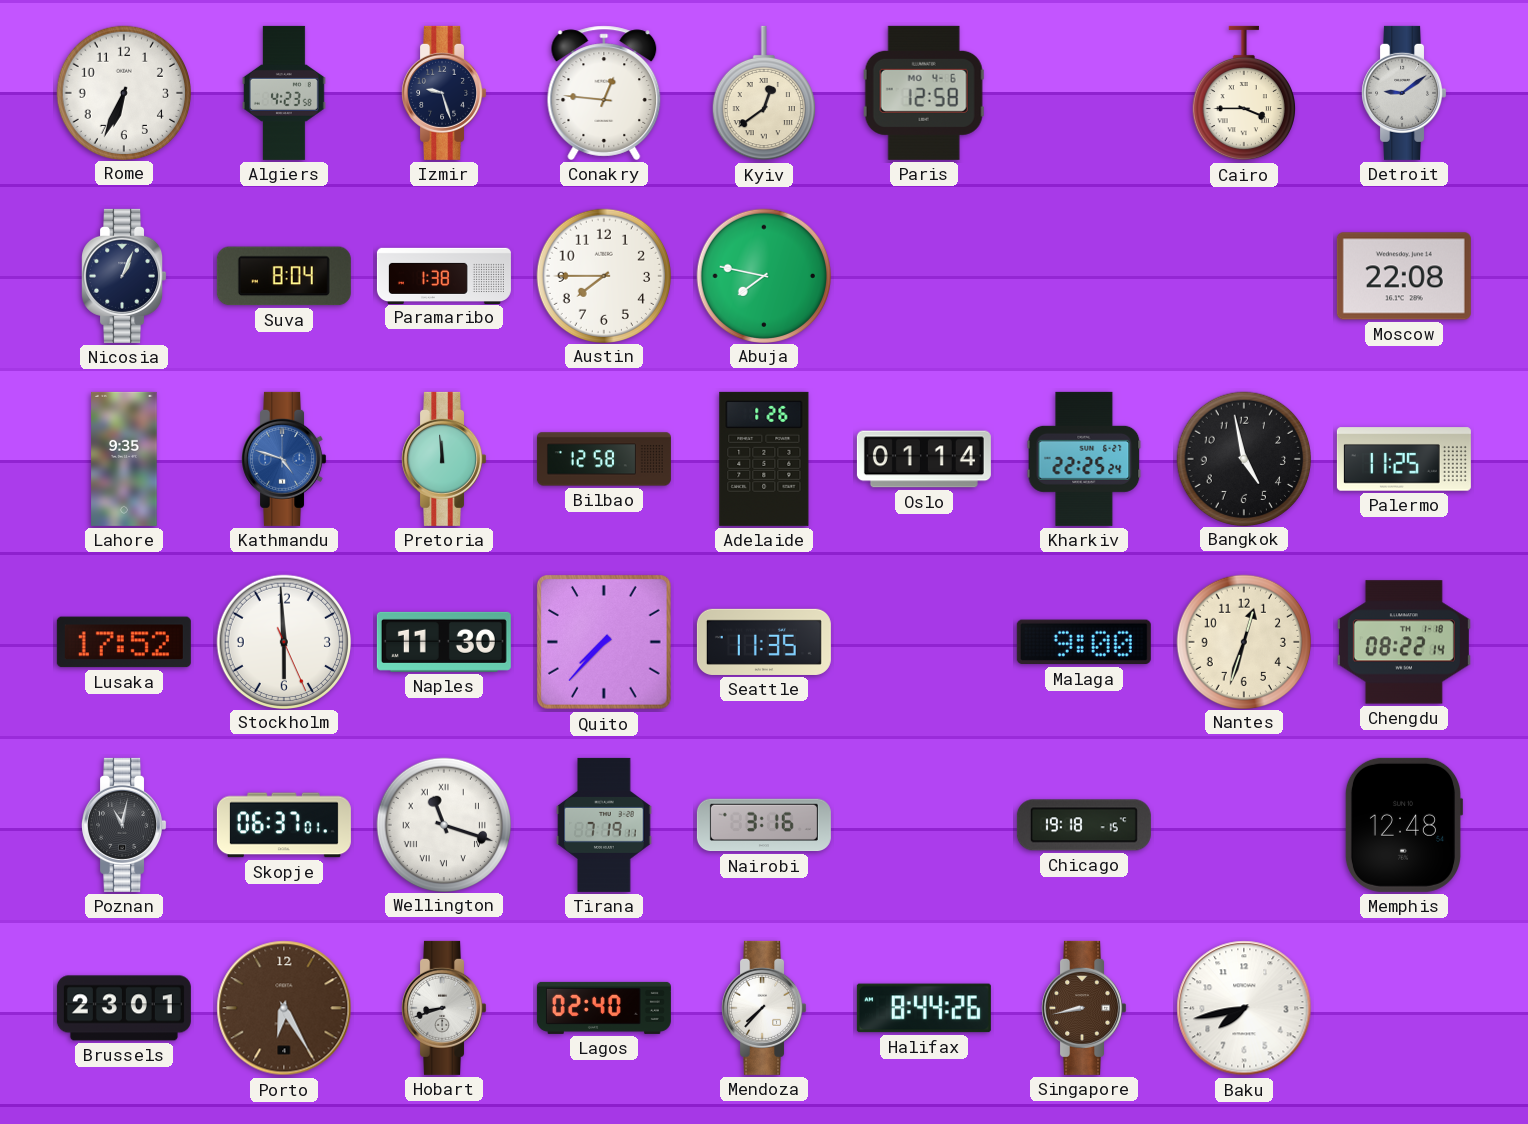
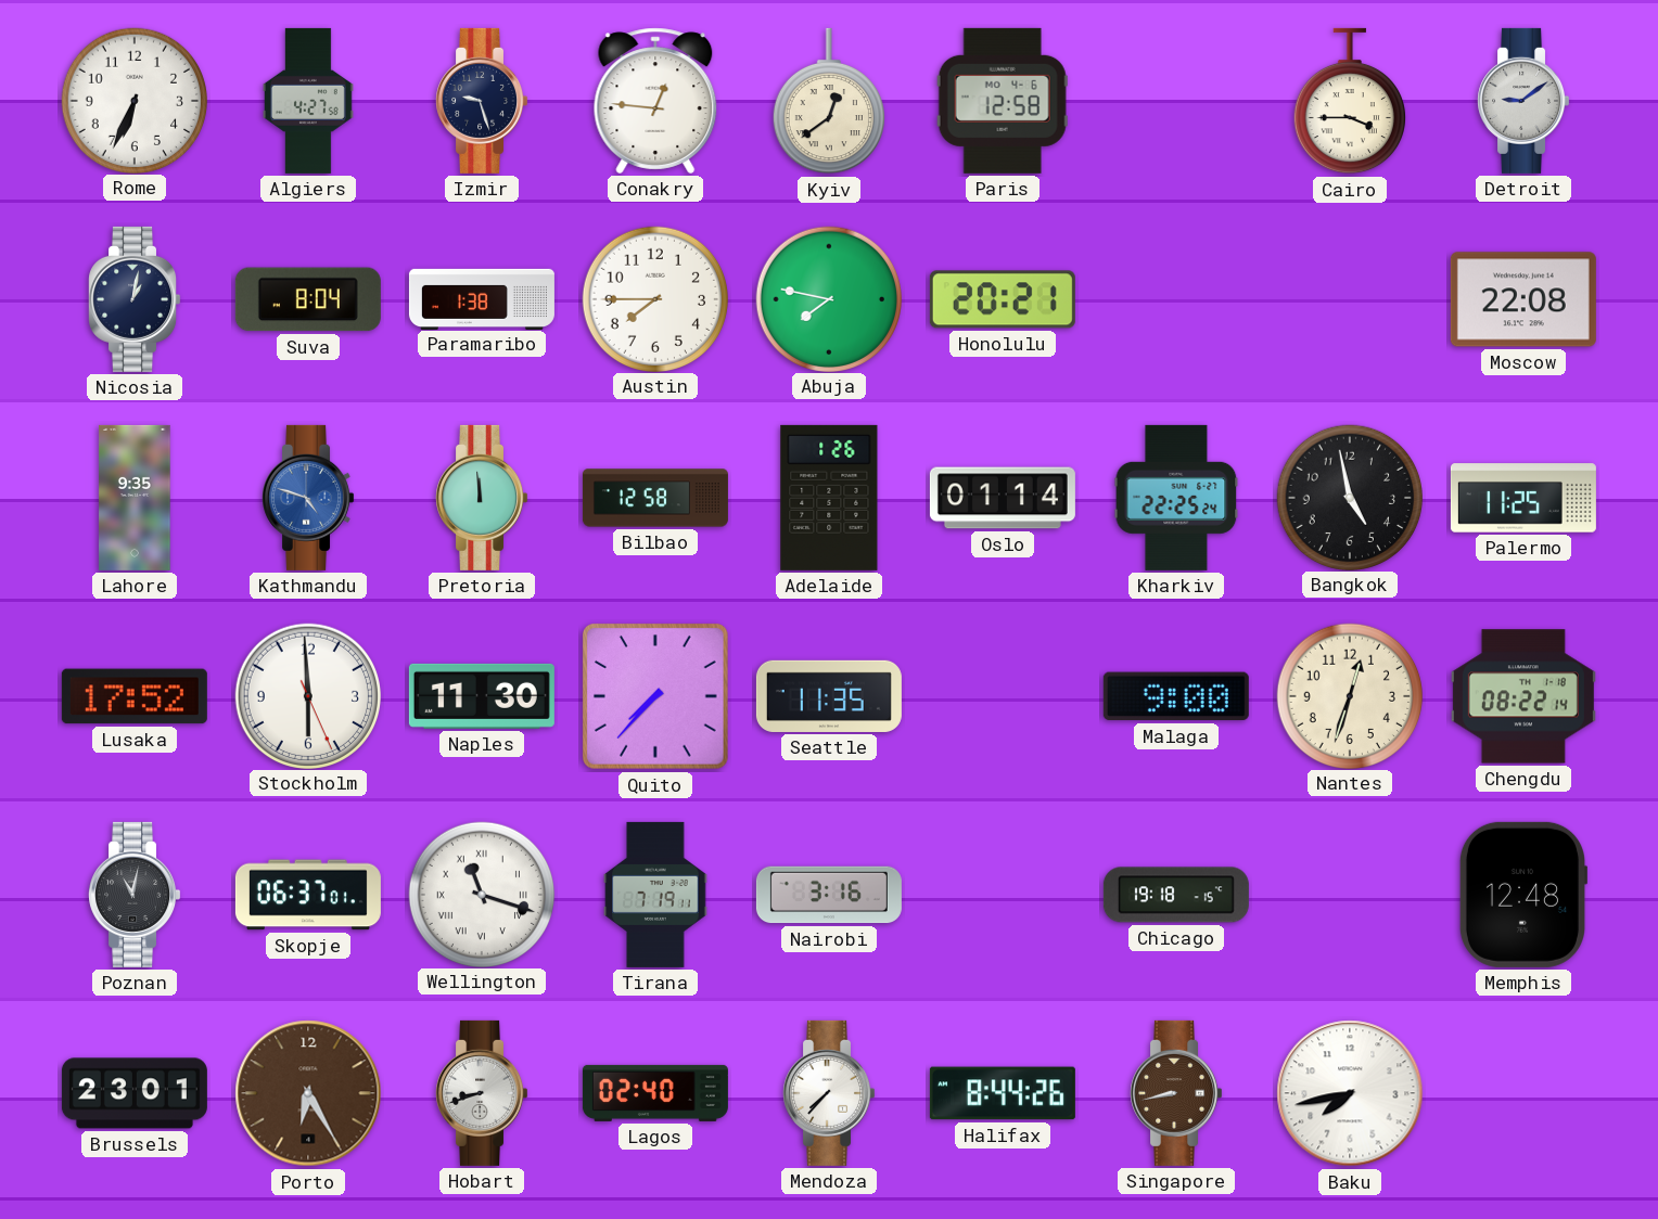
Algiers: 4:23 -> 4:27 (308, 101)
Nicosia: 1:04 -> 1:02 (135, 299)
Honolulu: none -> 20:21 (1003, 299)
